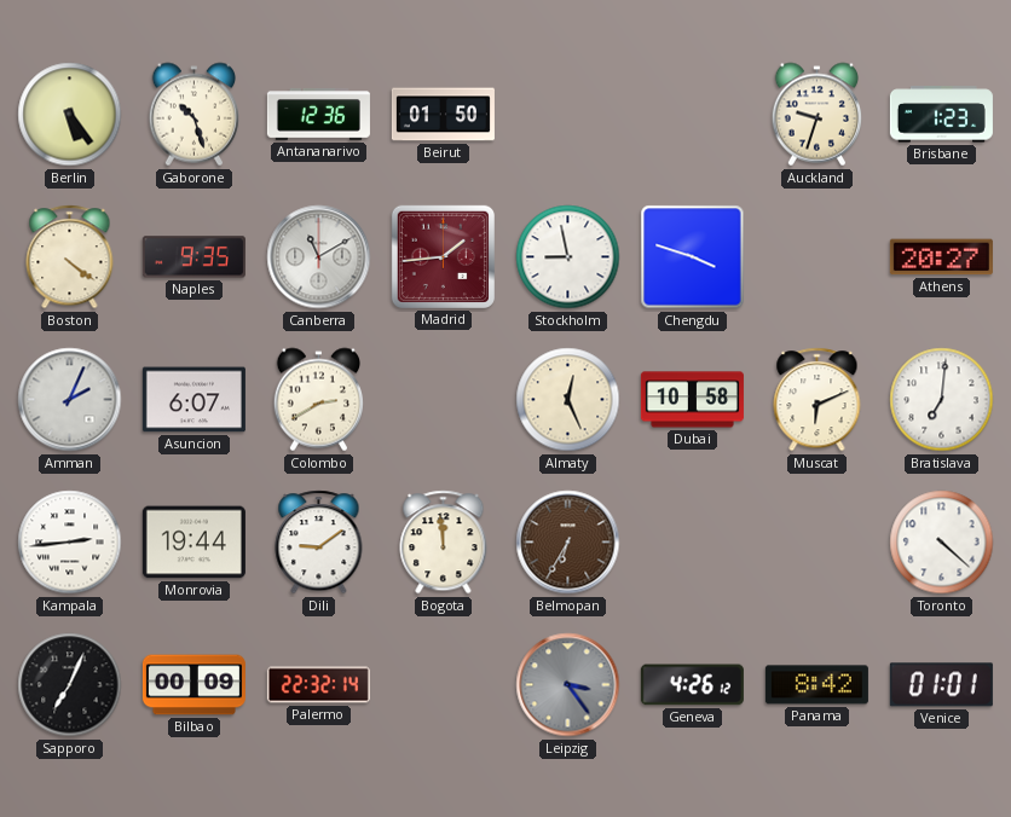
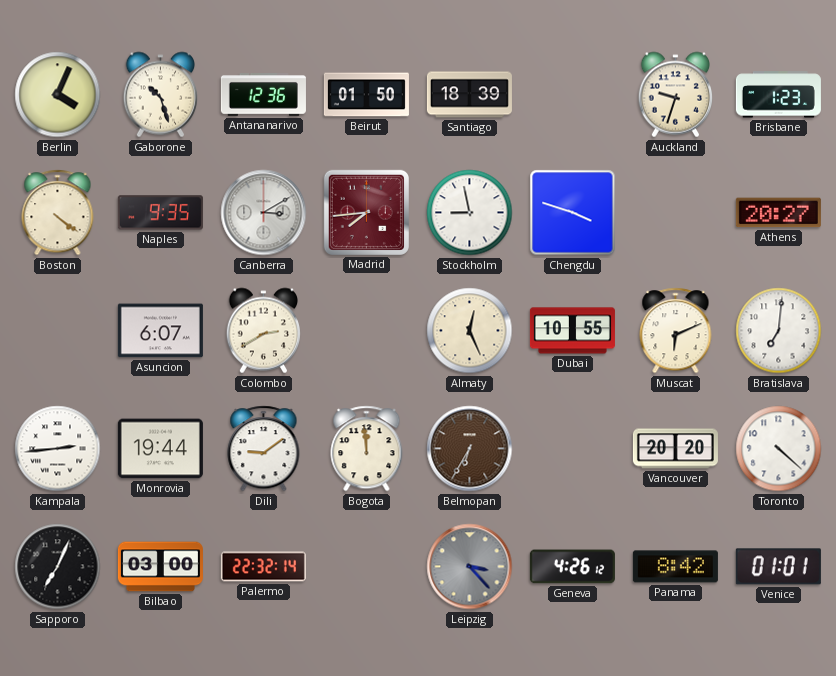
Berlin: 5:24 -> 4:04 (58, 95)
Santiago: none -> 18:39 (469, 95)
Canberra: 11:10 -> 3:10 (264, 213)
Madrid: 1:44 -> 7:44 (366, 212)
Amman: 2:04 -> none (70, 400)
Dubai: 10:58 -> 10:55 (572, 331)
Vancouver: none -> 20:20 (675, 449)
Bilbao: 00:09 -> 03:00 (160, 567)
Leipzig: 3:24 -> 3:23 (470, 567)
